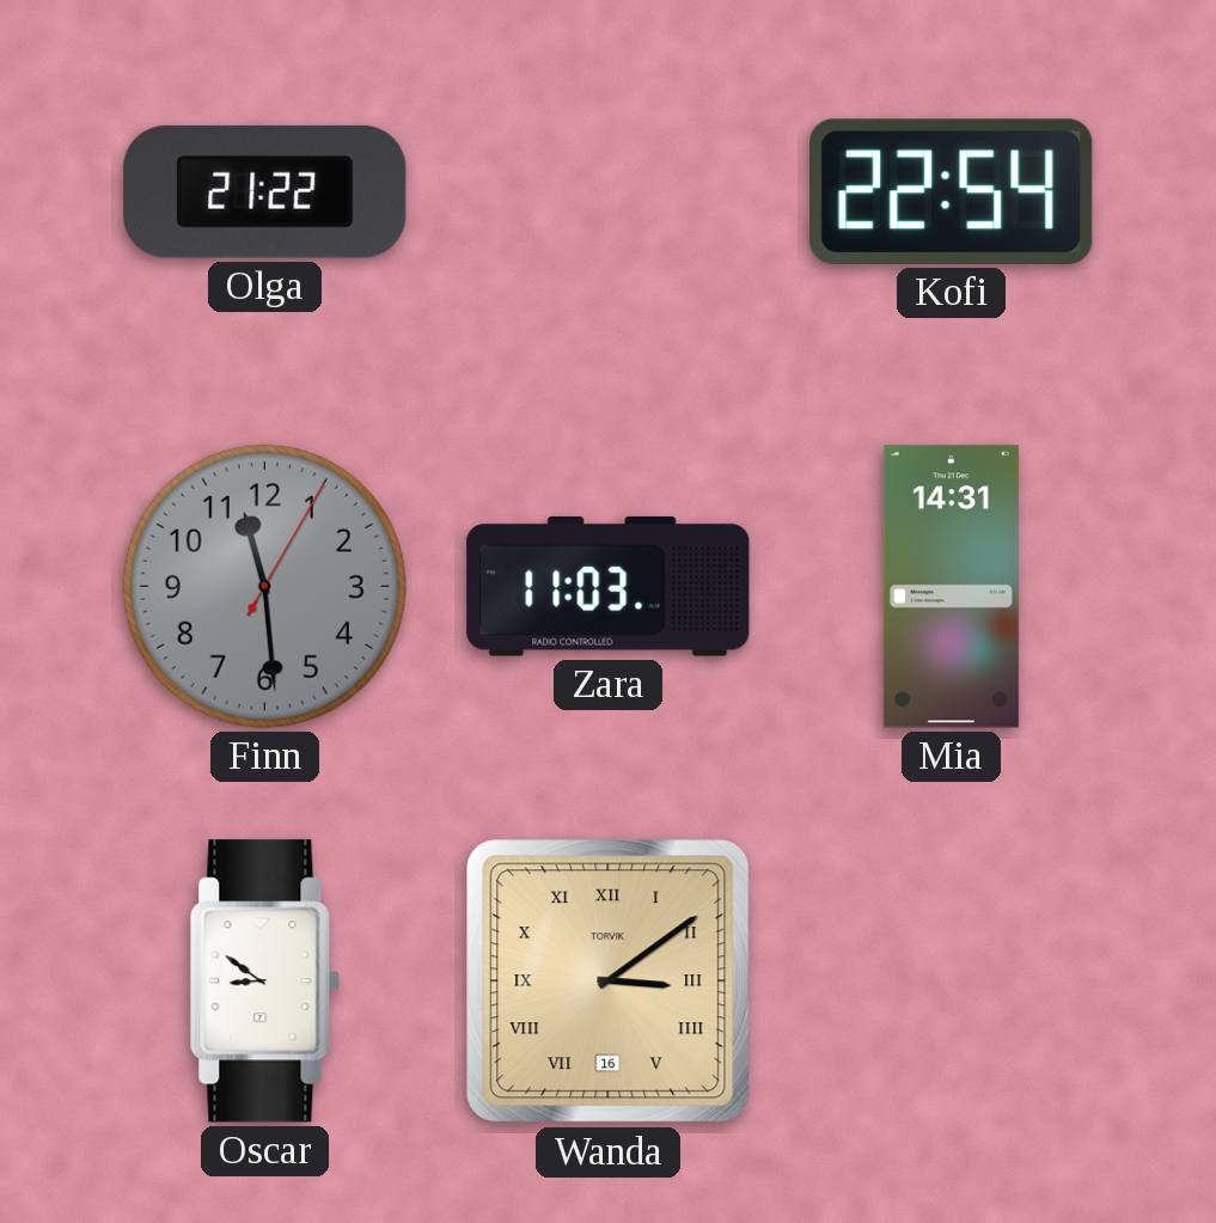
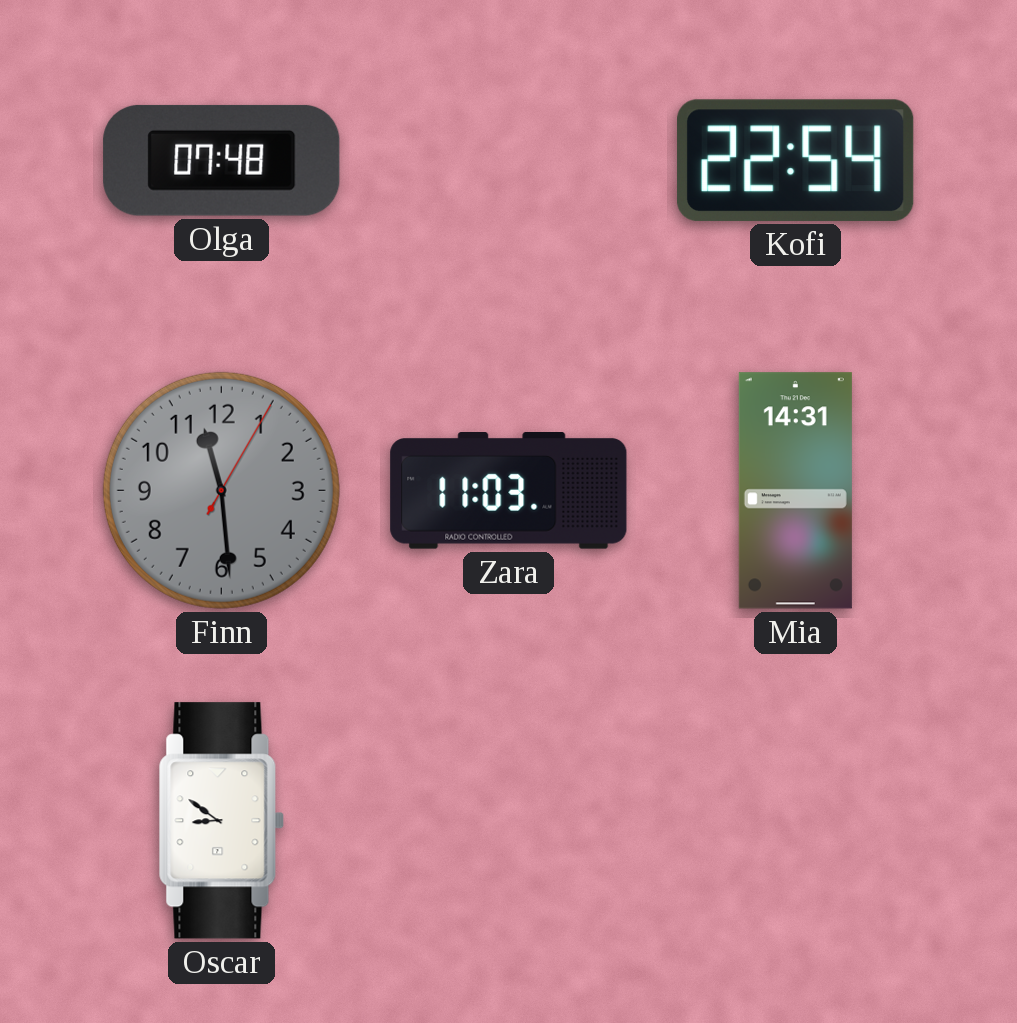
Olga: 21:22 -> 07:48 (222, 160)
Wanda: 3:09 -> none (609, 982)
